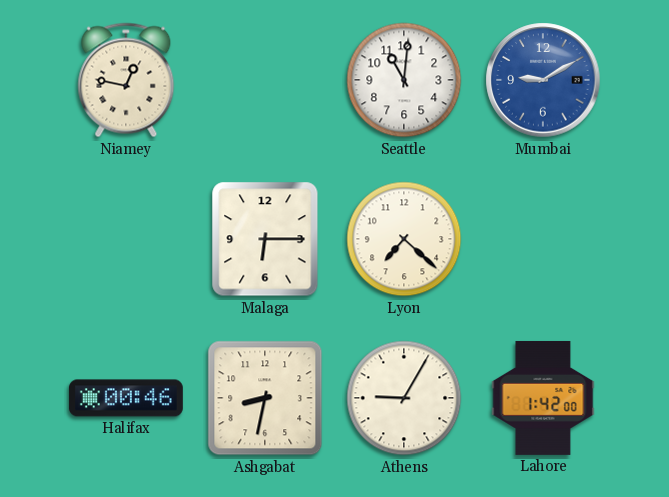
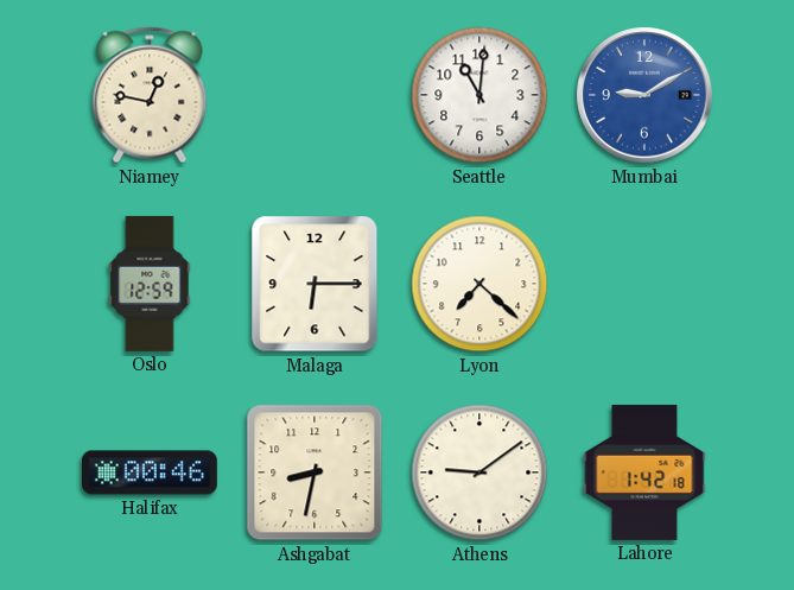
Oslo: none -> 12:59 (150, 284)
Athens: 9:05 -> 9:09 (479, 472)
Lahore: 1:42:00 -> 1:42:18 (644, 472)
